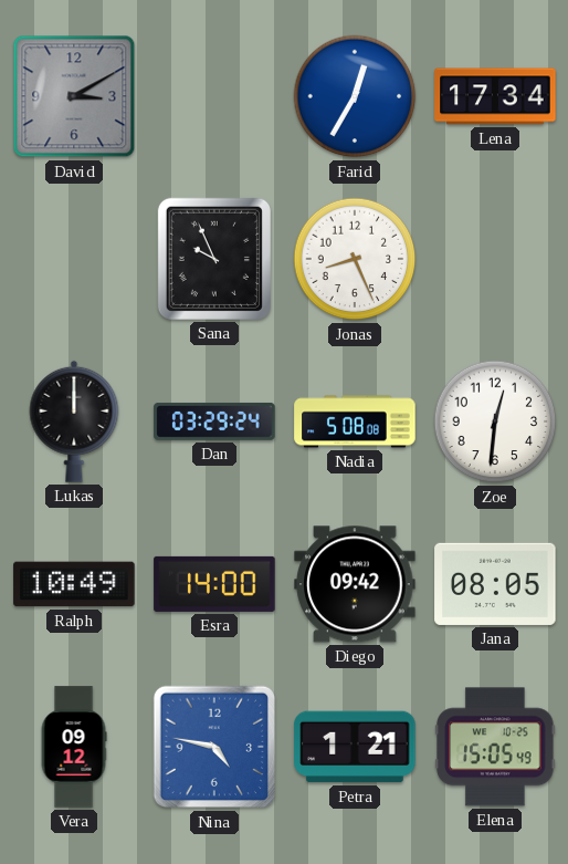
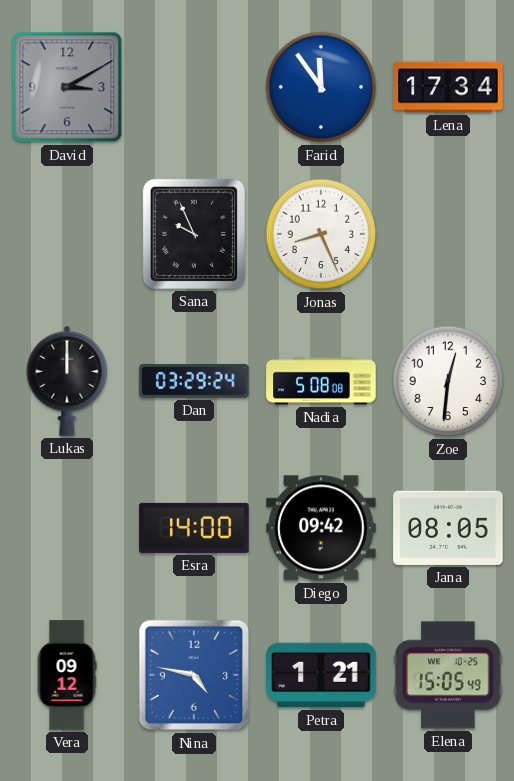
Farid: 12:35 -> 11:54 (321, 87)
Ralph: 10:49 -> none (74, 584)
